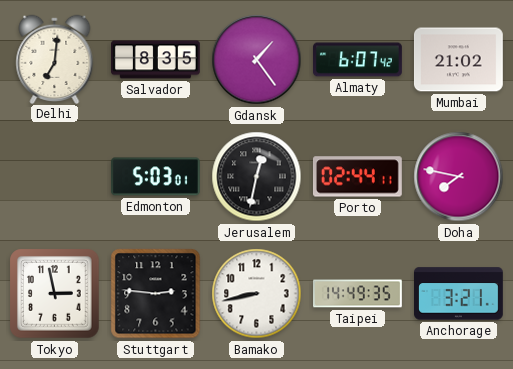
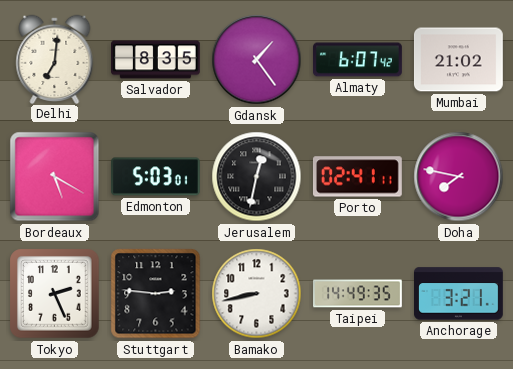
Bordeaux: none -> 5:20 (55, 177)
Porto: 02:44 -> 02:41 (357, 177)
Tokyo: 2:58 -> 2:26 (55, 294)
